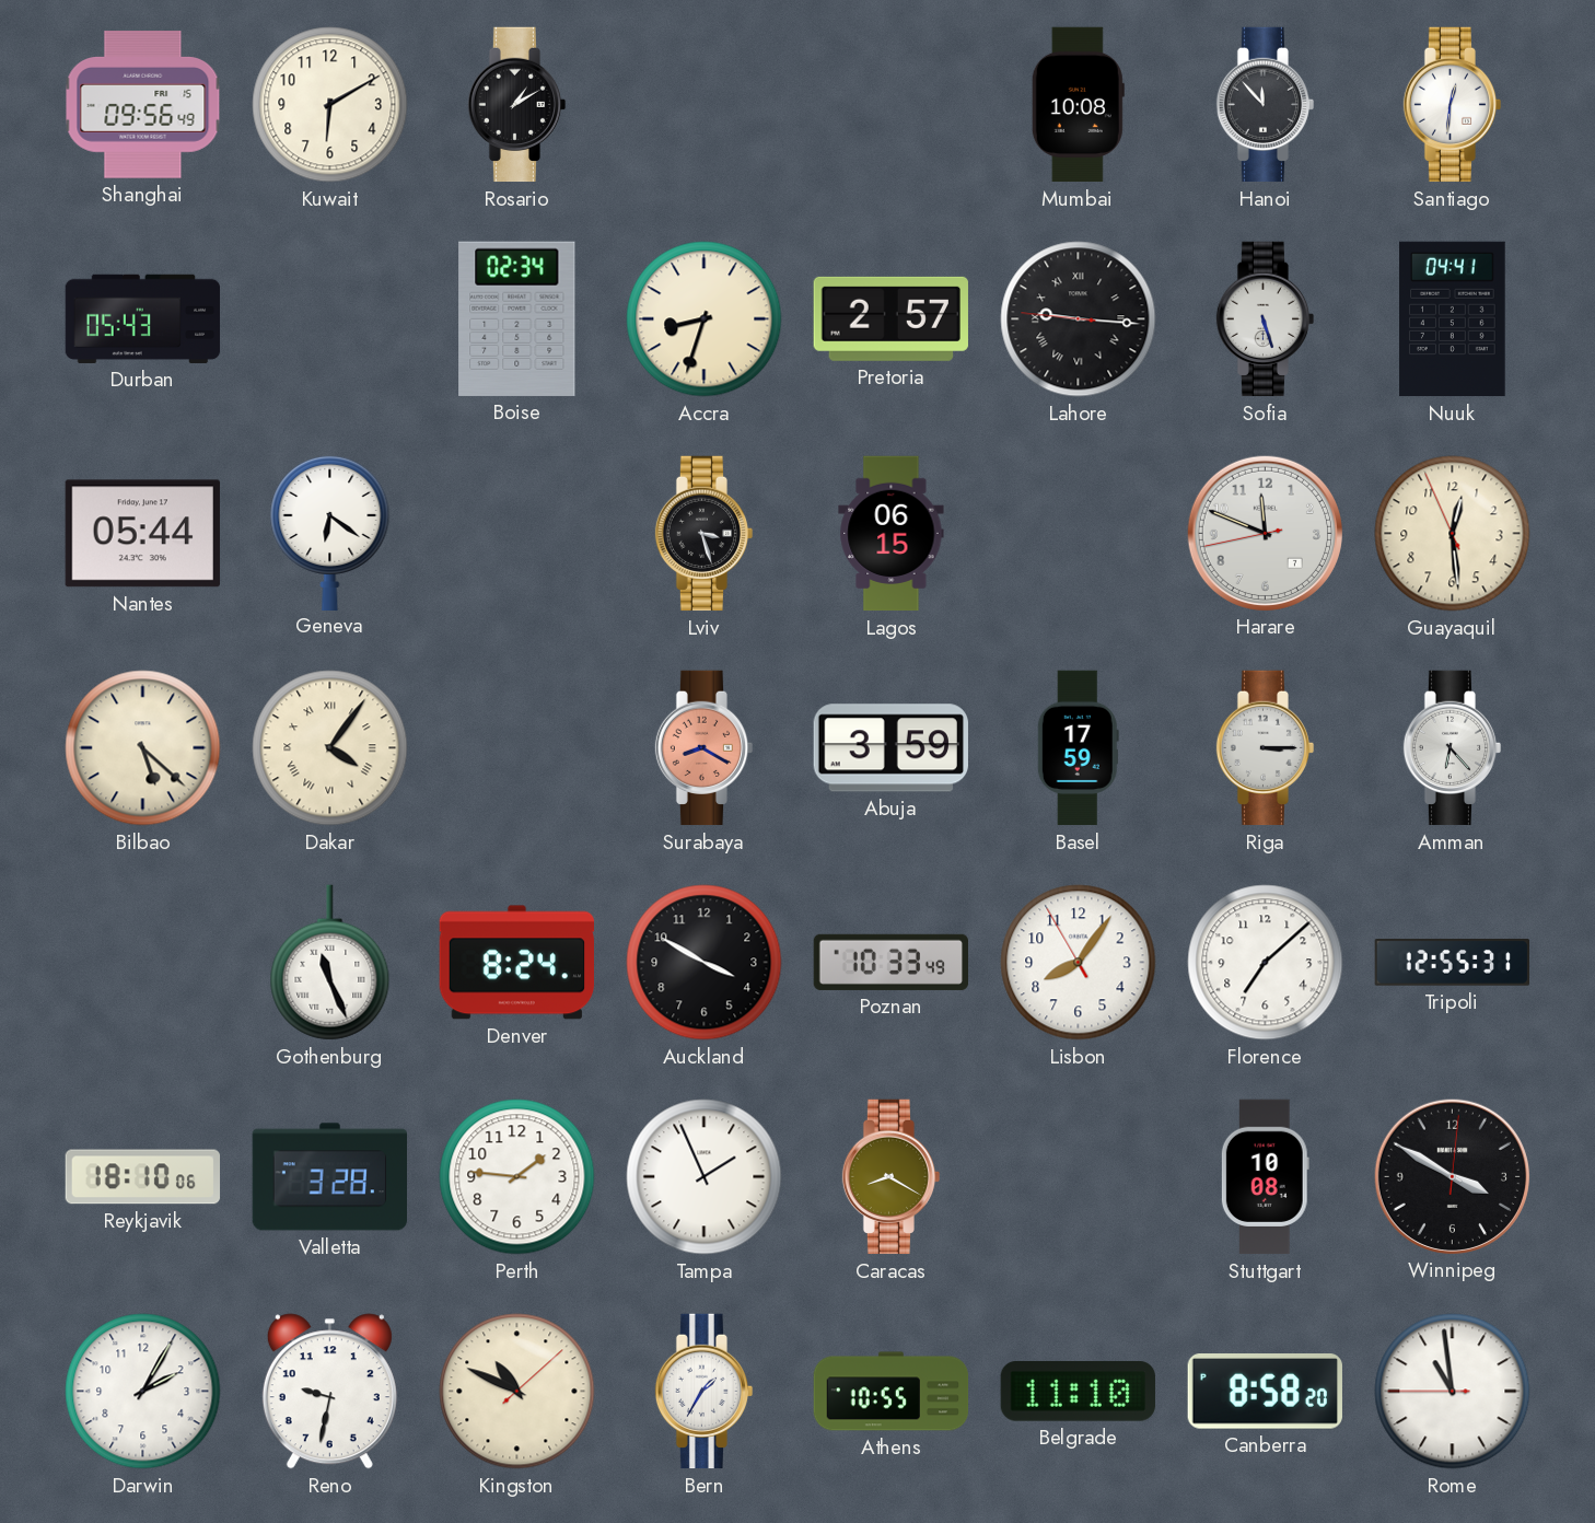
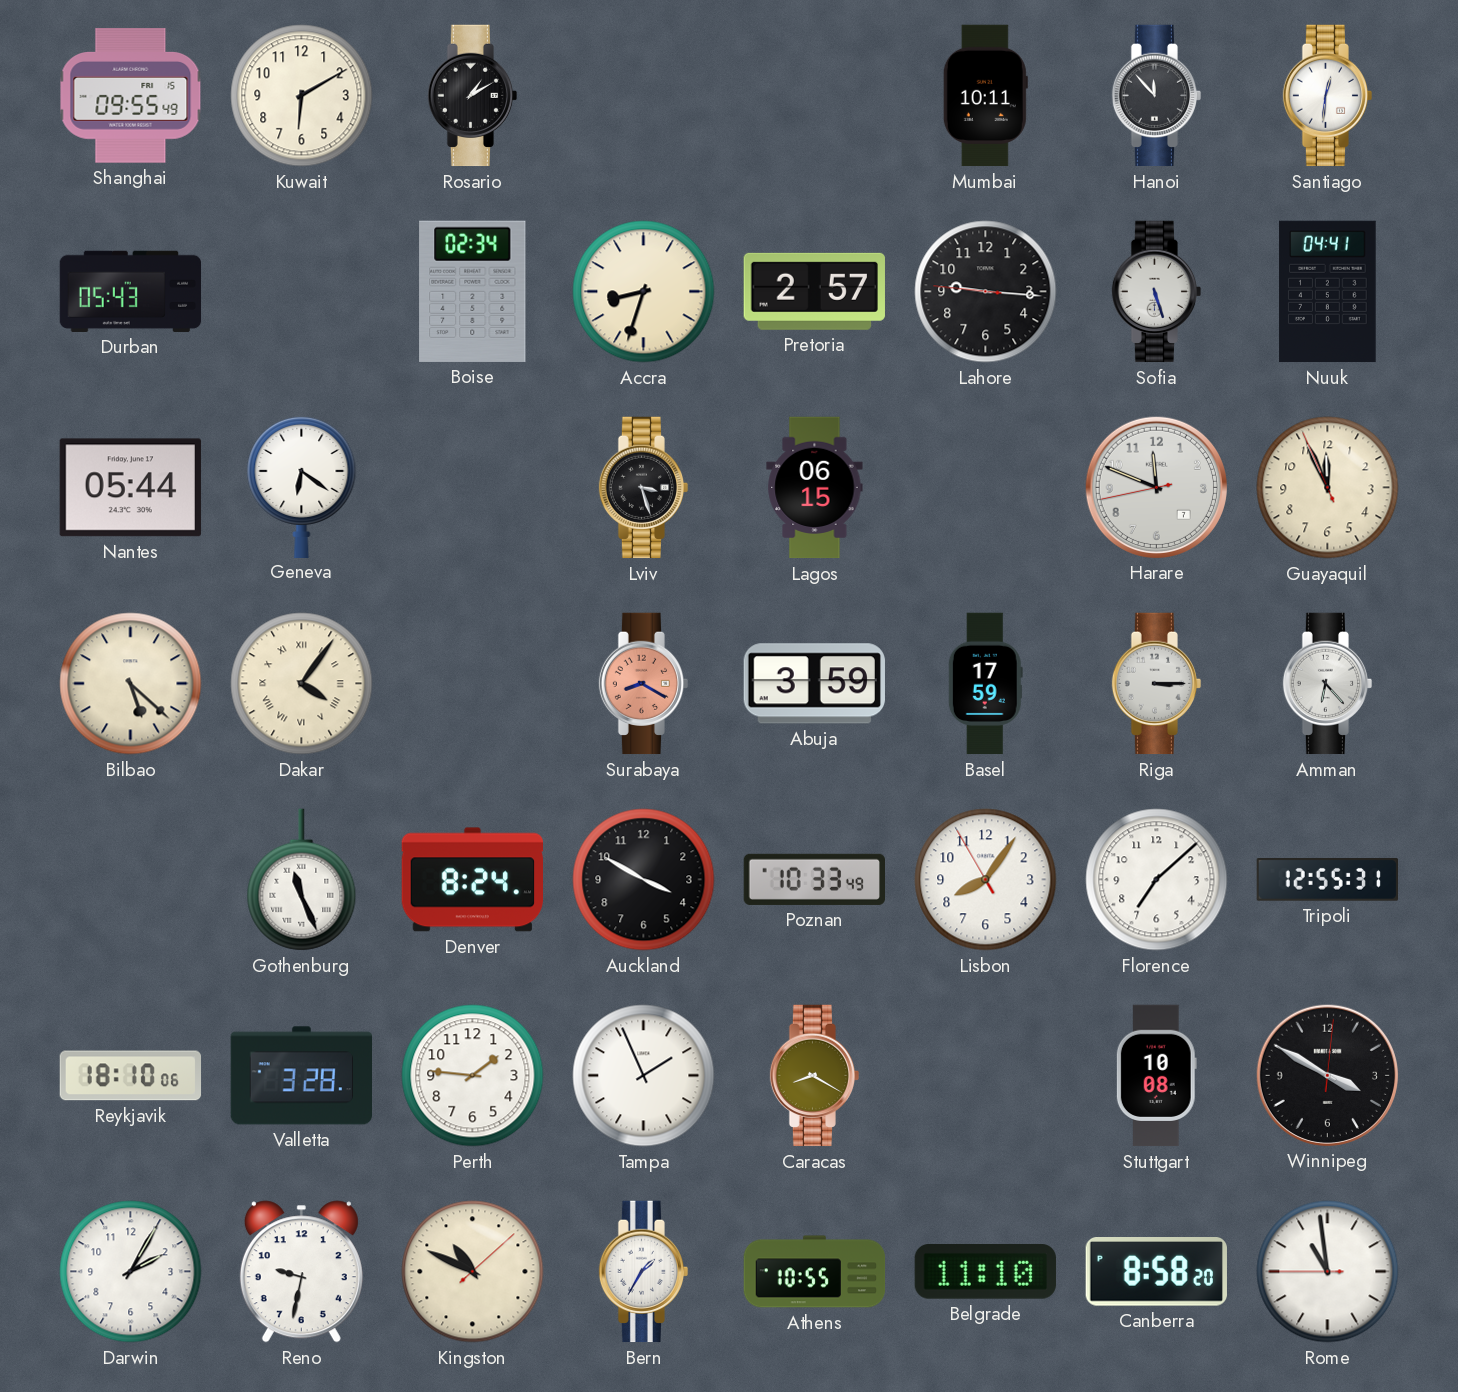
Shanghai: 09:56 -> 09:55 (131, 96)
Mumbai: 10:08 -> 10:11 (985, 96)
Lahore numerals: Roman -> Arabic (986, 292)
Guayaquil: 12:28 -> 11:55 (1328, 488)
